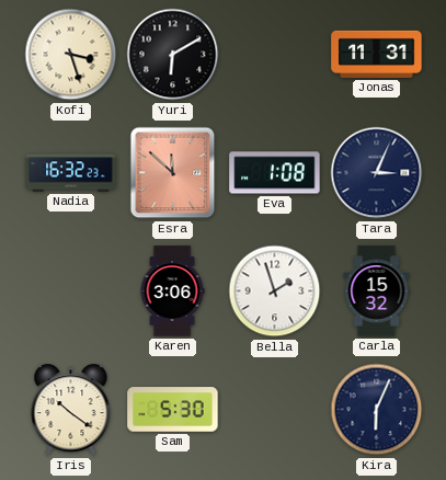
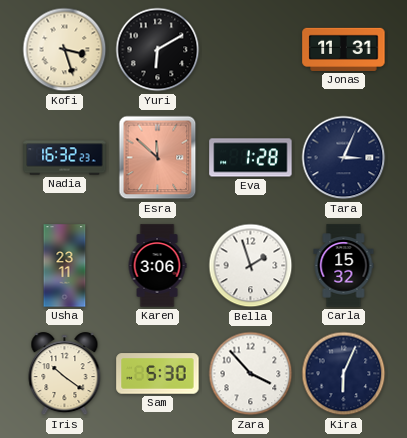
Eva: 1:08 -> 1:28 (251, 158)
Usha: none -> 23:11 (65, 266)
Zara: none -> 3:53 (251, 374)
